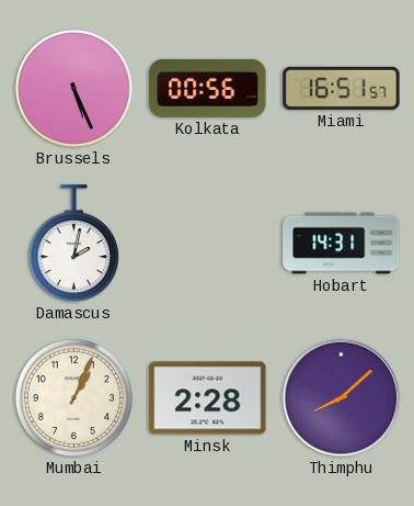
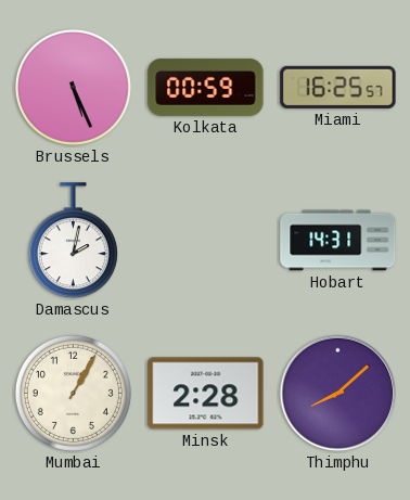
Kolkata: 00:56 -> 00:59 (206, 87)
Miami: 16:51 -> 16:25 (338, 87)
Mumbai: 1:04 -> 1:05 (73, 393)
